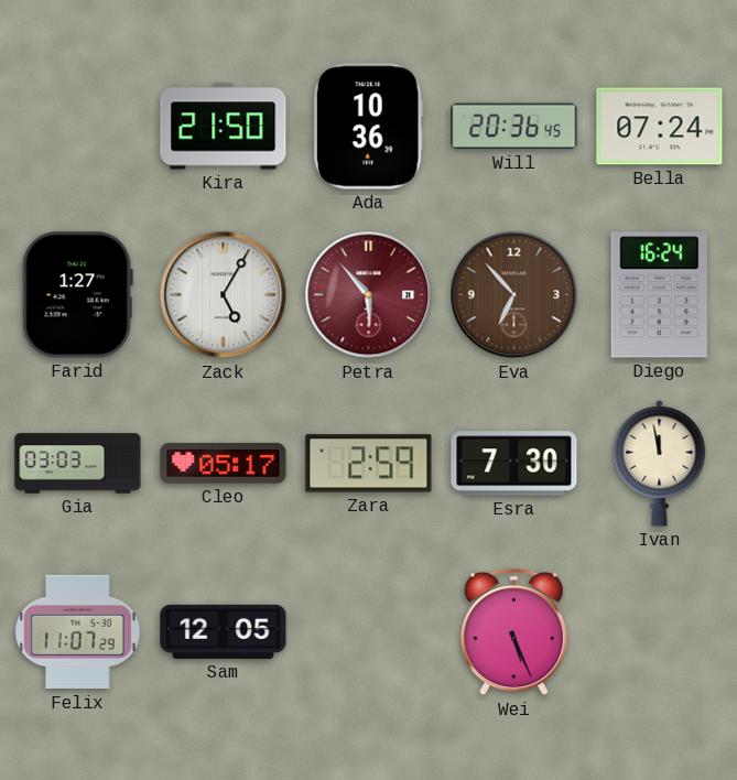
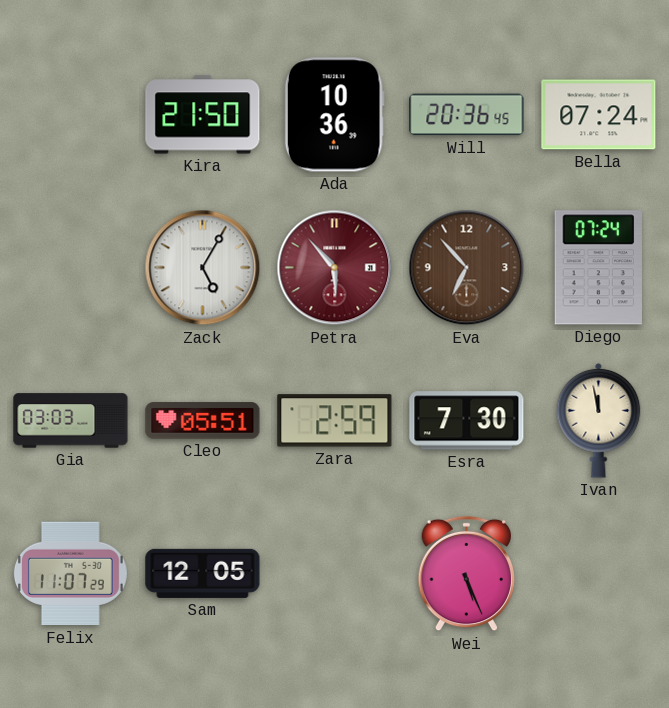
Farid: 1:27 -> none (77, 295)
Diego: 16:24 -> 07:24 (598, 268)
Cleo: 05:17 -> 05:51 (203, 421)
